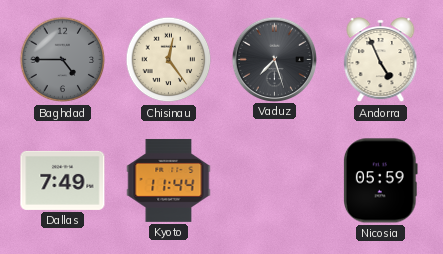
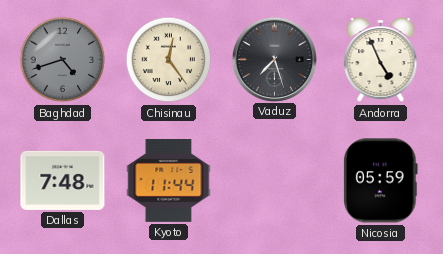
Baghdad: 4:45 -> 4:42 (63, 60)
Dallas: 7:49 -> 7:48 (63, 180)
